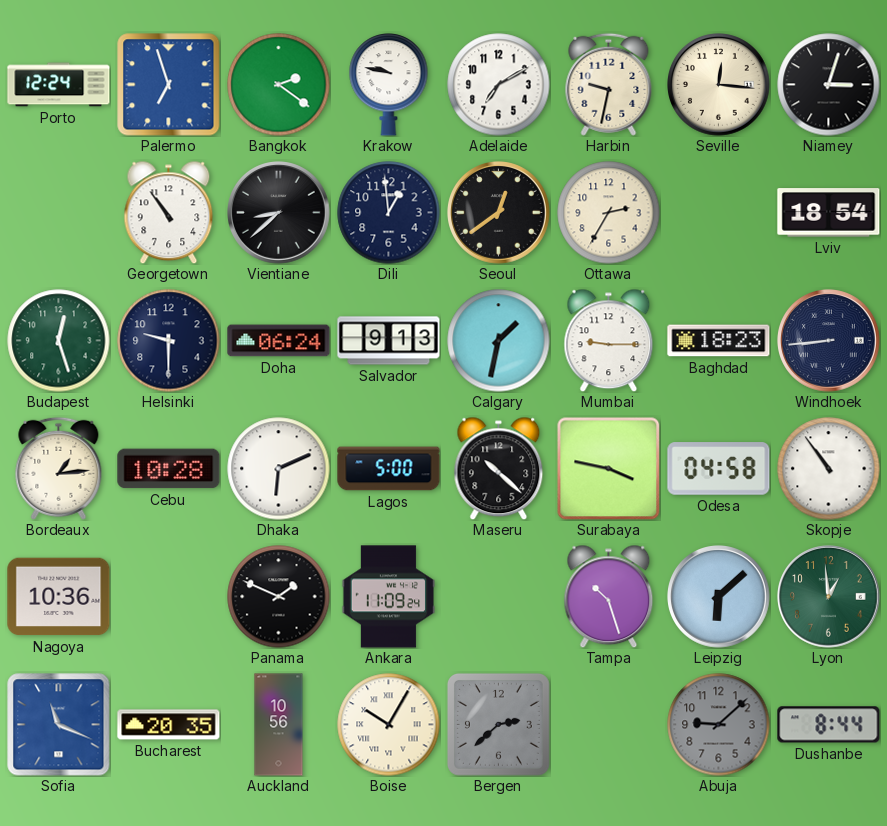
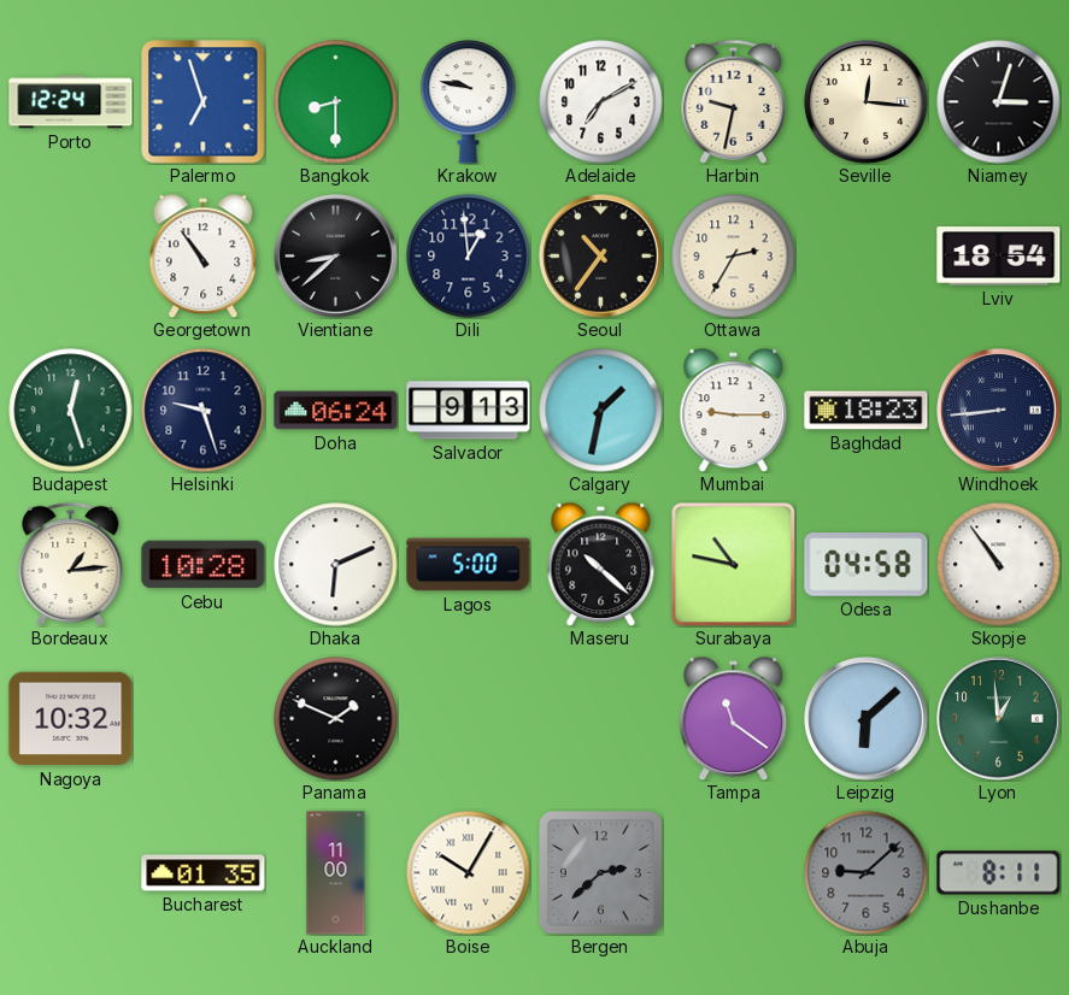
Bangkok: 2:21 -> 8:30 (336, 102)
Seoul: 12:39 -> 10:36 (601, 257)
Helsinki: 9:30 -> 9:27 (204, 411)
Surabaya: 3:47 -> 10:47 (733, 564)
Nagoya: 10:36 -> 10:32 (71, 719)
Ankara: 11:09 -> none (389, 597)
Tampa: 10:27 -> 11:21 (734, 718)
Sofia: 11:19 -> none (59, 725)
Bucharest: 20:35 -> 01:35 (204, 873)
Auckland: 10:56 -> 11:00 (336, 873)
Dushanbe: 8:44 -> 8:11 (999, 873)
